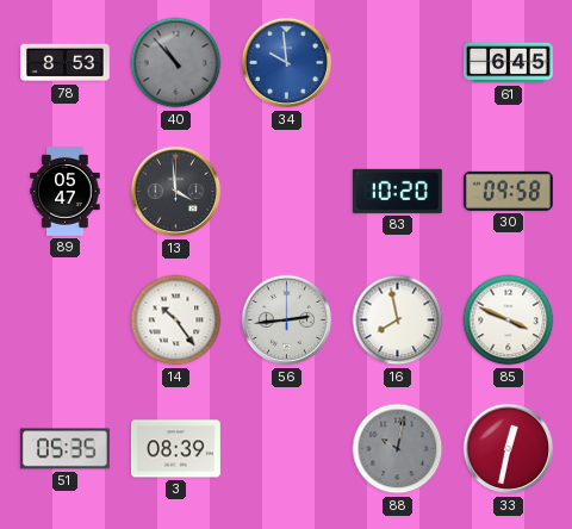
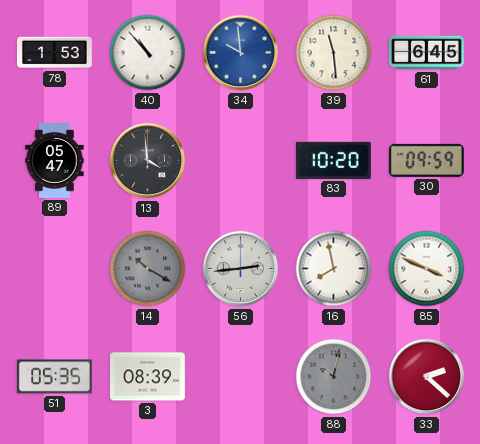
78: 8:53 -> 1:53 (54, 53)
40 dial: grey -> white (148, 53)
39: none -> 11:29 (334, 53)
30: 09:58 -> 09:59 (426, 160)
14: 10:24 -> 10:20 (148, 269)
14 dial: white -> grey (148, 269)
33: 12:32 -> 2:22 (427, 377)
